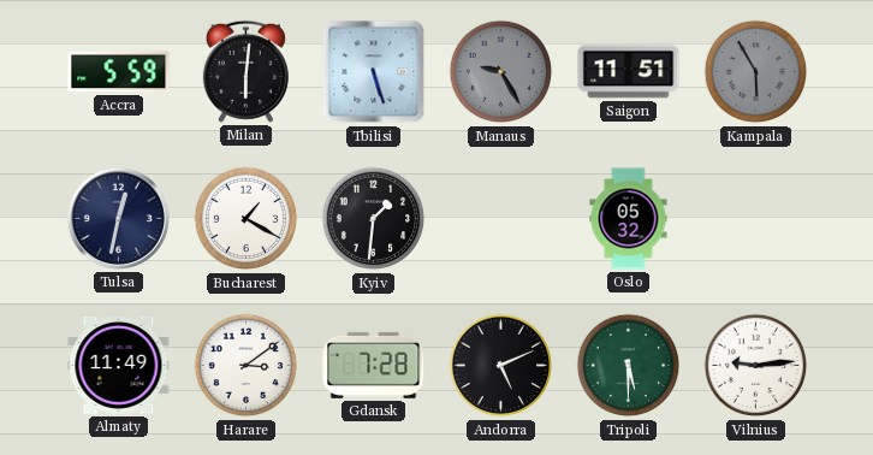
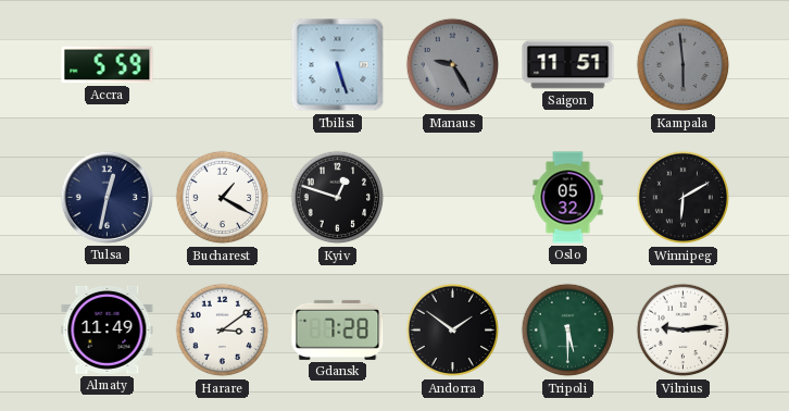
Milan: 6:01 -> none (245, 71)
Kampala: 5:55 -> 5:59 (684, 65)
Kyiv: 1:31 -> 12:48 (338, 198)
Winnipeg: none -> 6:10 (684, 198)
Andorra: 5:11 -> 1:51 (453, 331)
